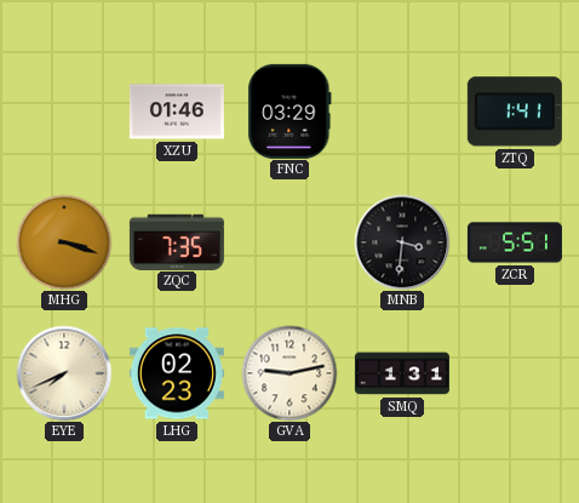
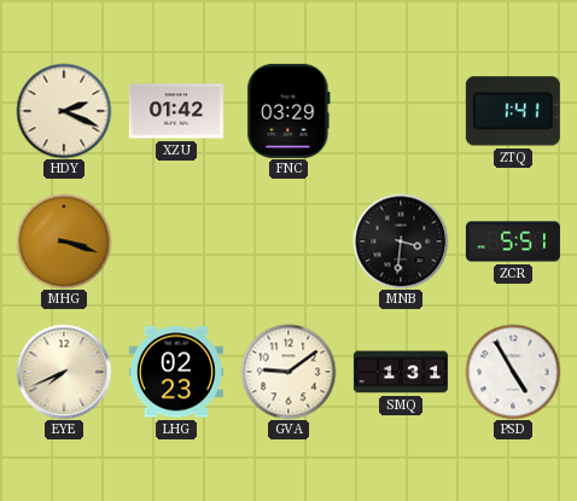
HDY: none -> 2:19 (64, 111)
XZU: 01:46 -> 01:42 (176, 111)
ZQC: 7:35 -> none (177, 241)
GVA: 9:13 -> 9:09 (288, 372)
PSD: none -> 4:55 (513, 372)
